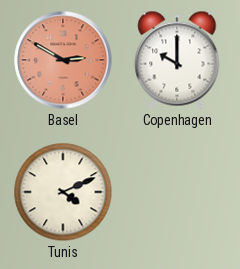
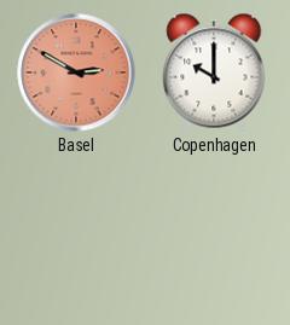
Tunis: 4:11 -> none (63, 192)
